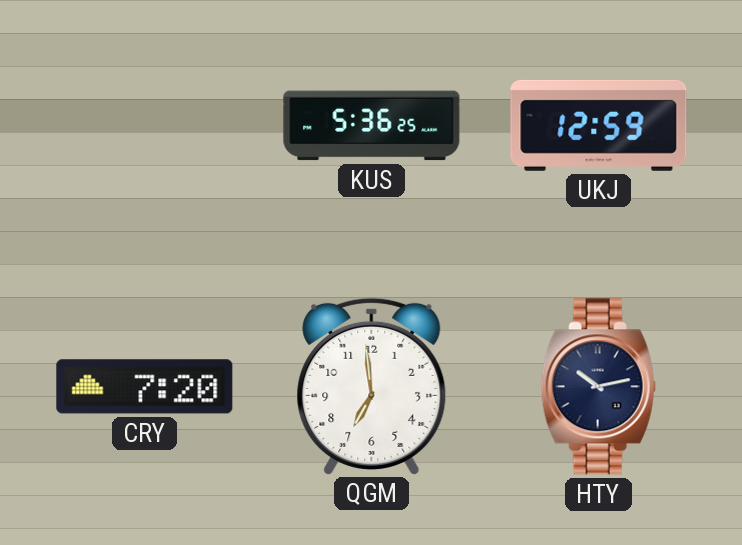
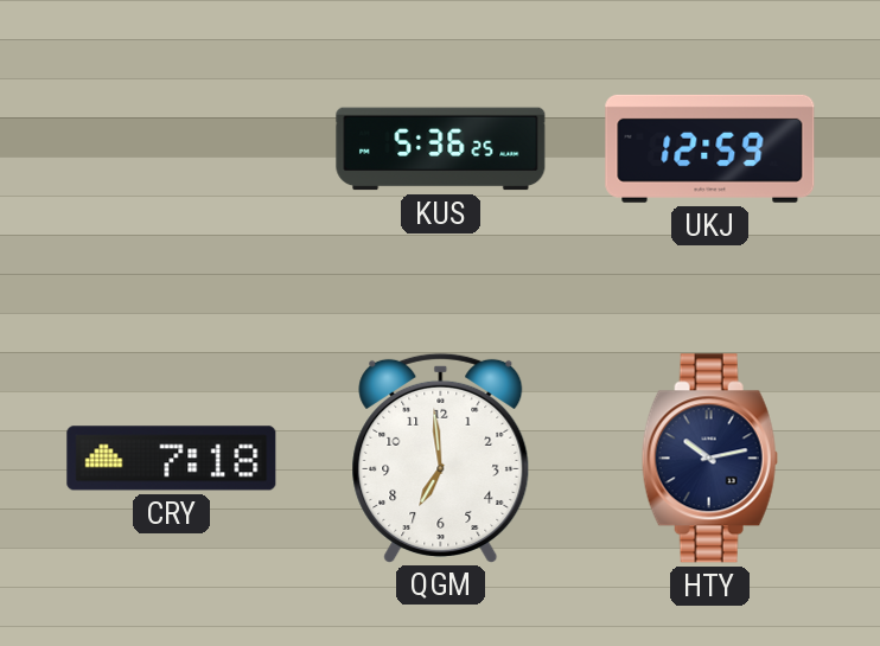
CRY: 7:20 -> 7:18 (172, 459)
